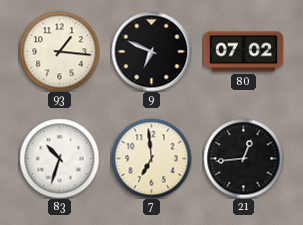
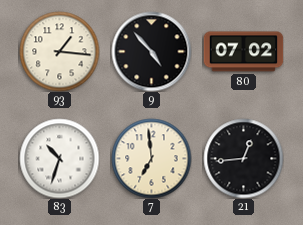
9: 6:49 -> 4:53 (151, 51)
